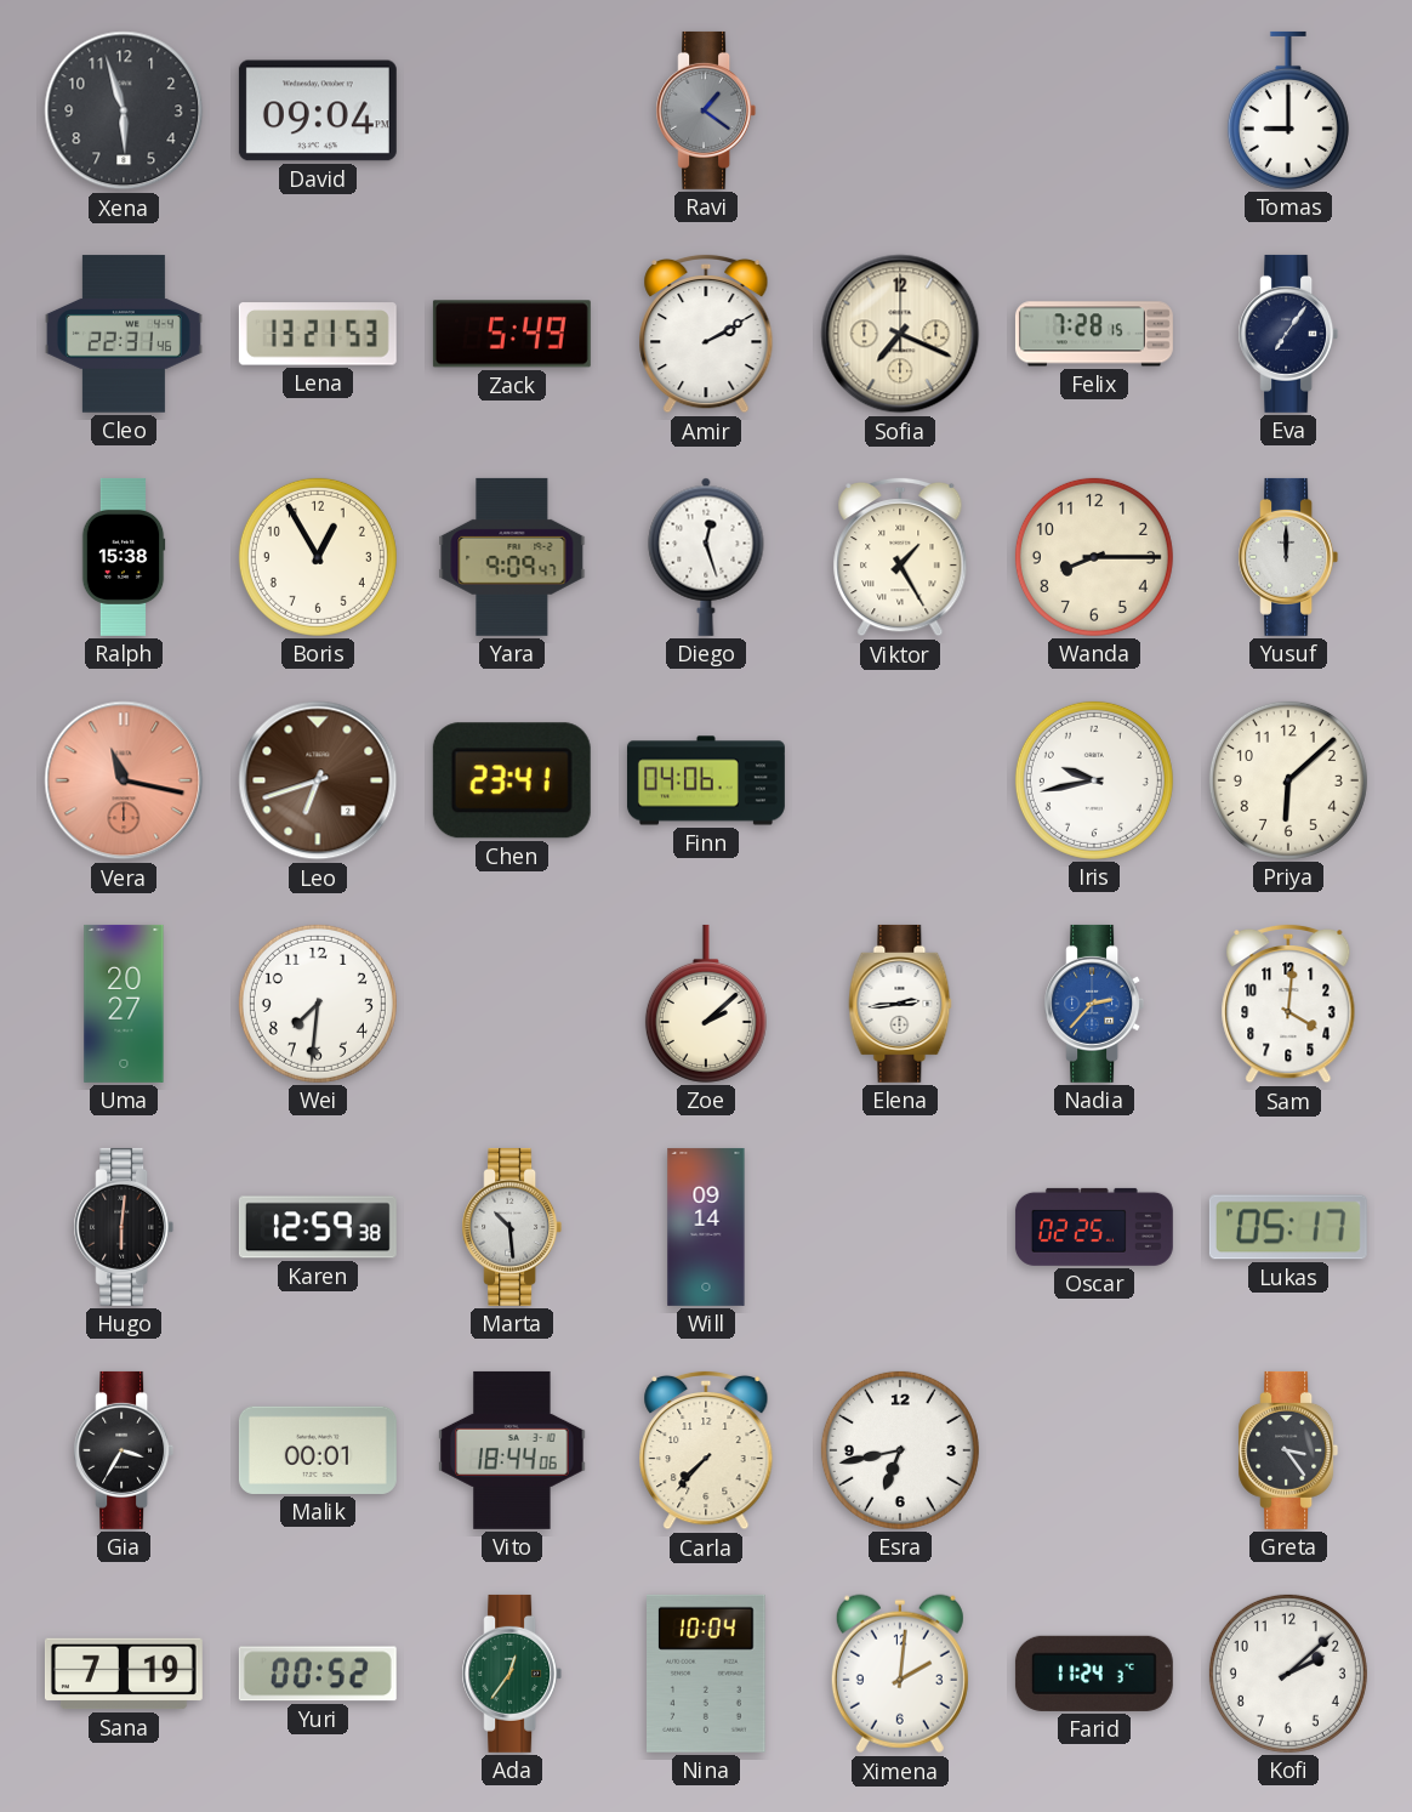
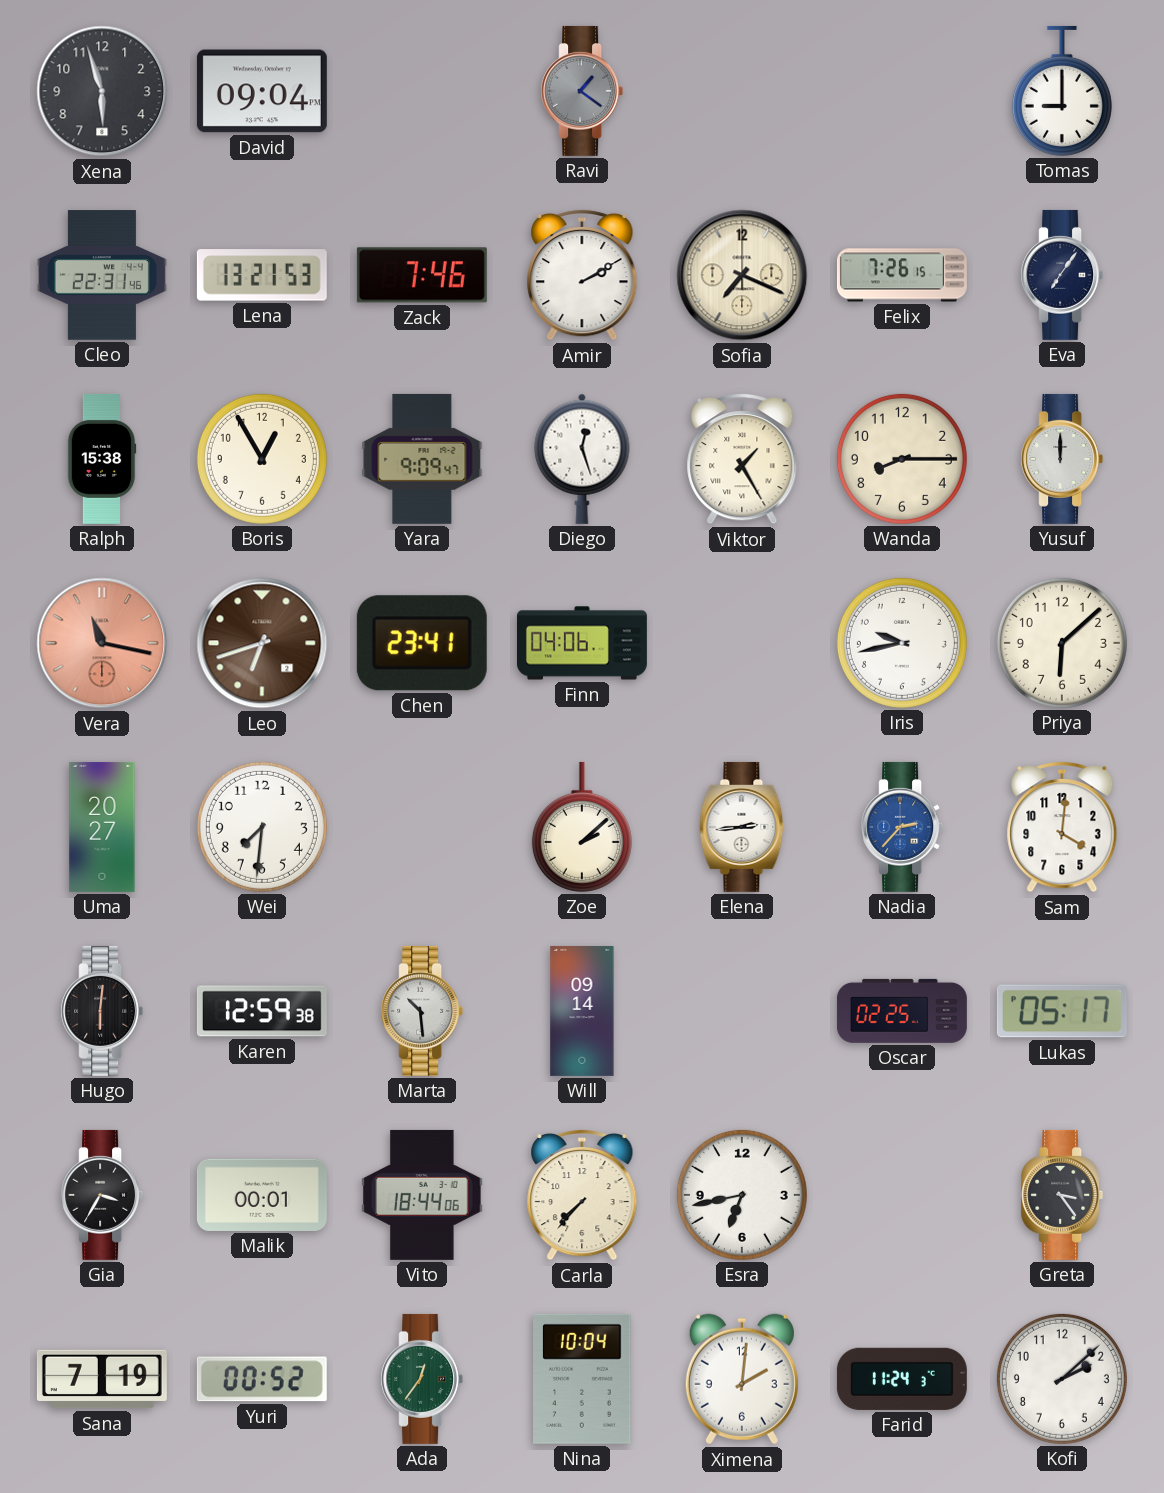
Zack: 5:49 -> 7:46 (422, 275)
Felix: 7:28 -> 7:26 (902, 275)
